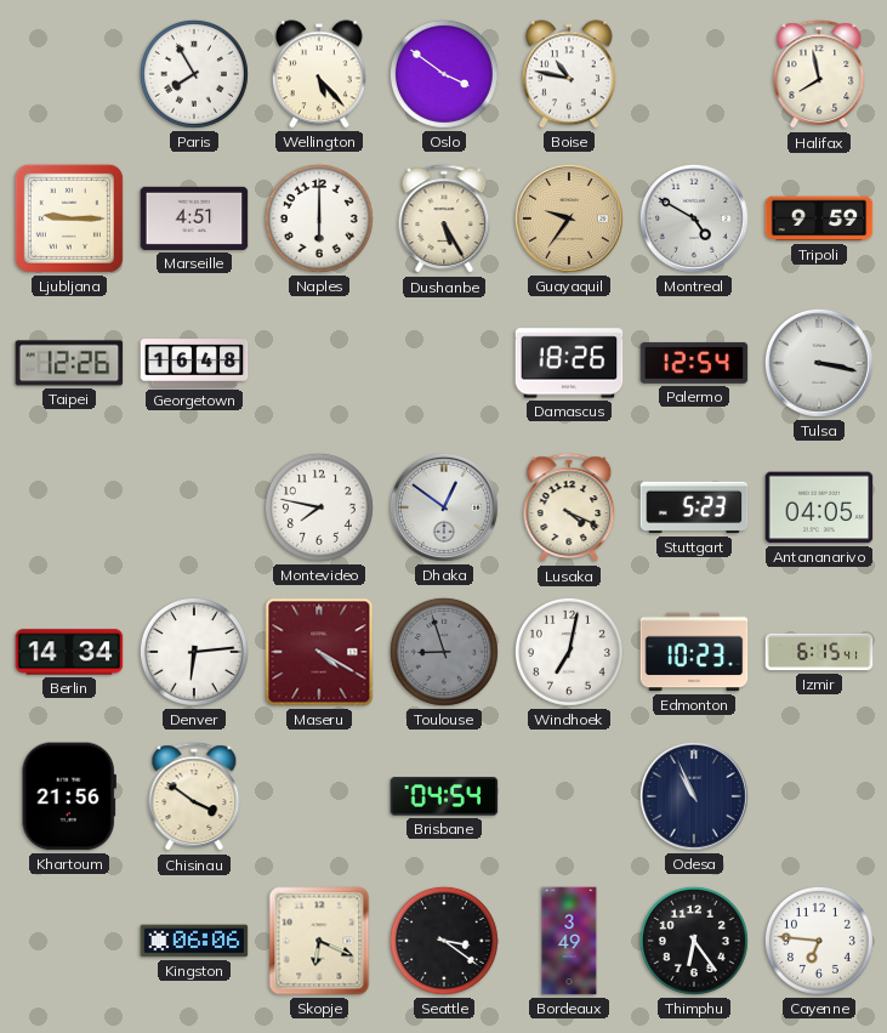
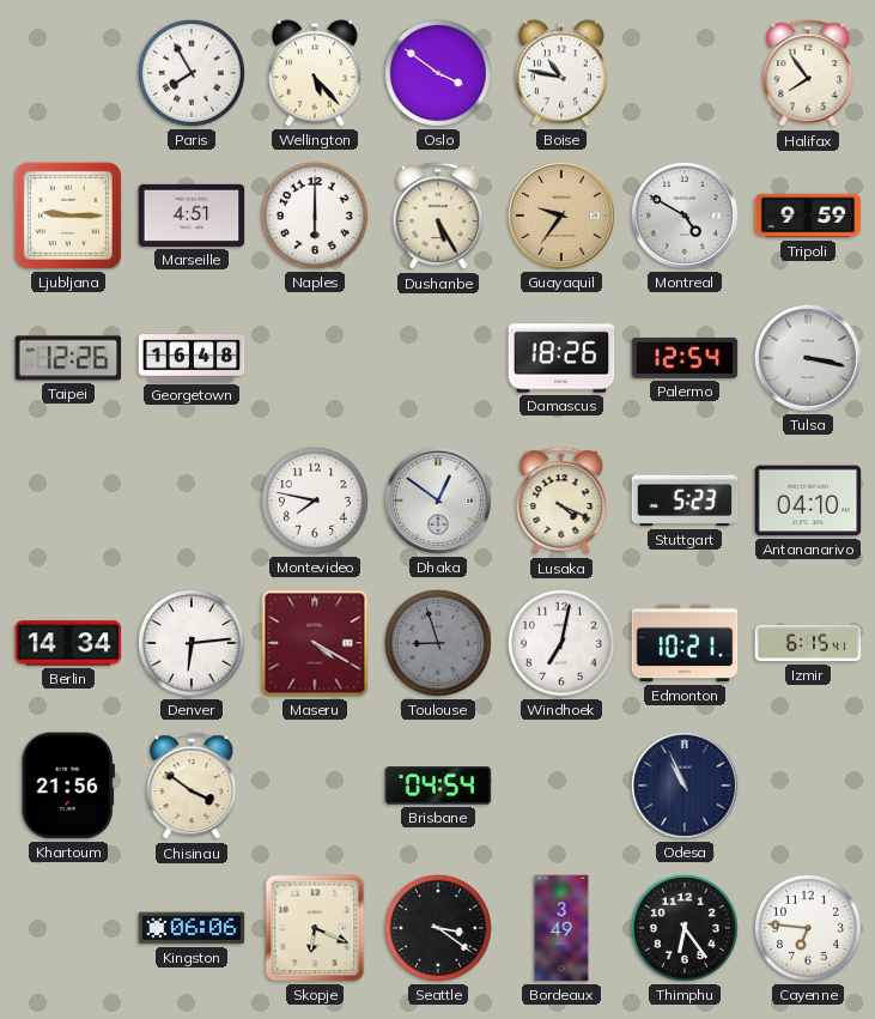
Halifax: 7:58 -> 7:54 (808, 74)
Antananarivo: 04:05 -> 04:10 (808, 501)
Edmonton: 10:23 -> 10:21 (685, 643)
